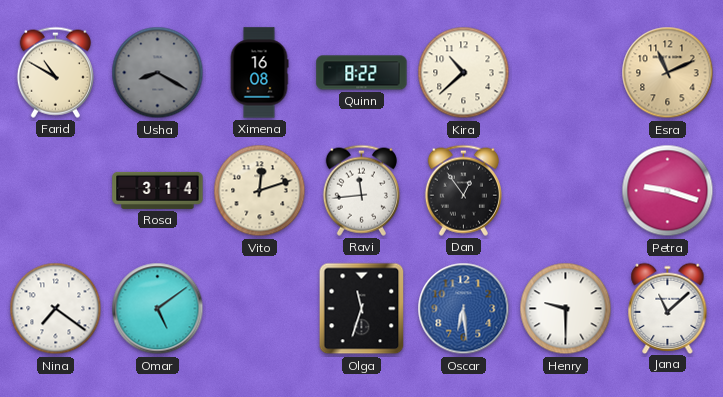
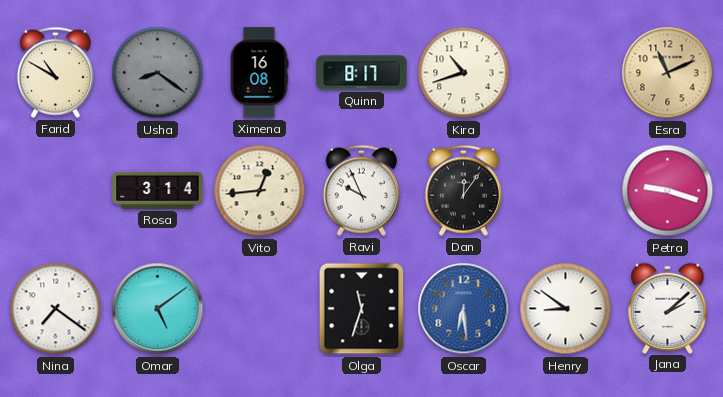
Usha: 8:20 -> 8:21 (158, 73)
Quinn: 8:22 -> 8:17 (362, 73)
Kira: 10:38 -> 10:42 (464, 73)
Vito: 12:12 -> 12:44 (260, 191)
Ravi: 11:44 -> 9:56 (361, 190)
Dan: 12:54 -> 12:06 (463, 190)
Henry: 9:30 -> 8:51 (566, 309)
Jana: 11:08 -> 2:08 (668, 308)
